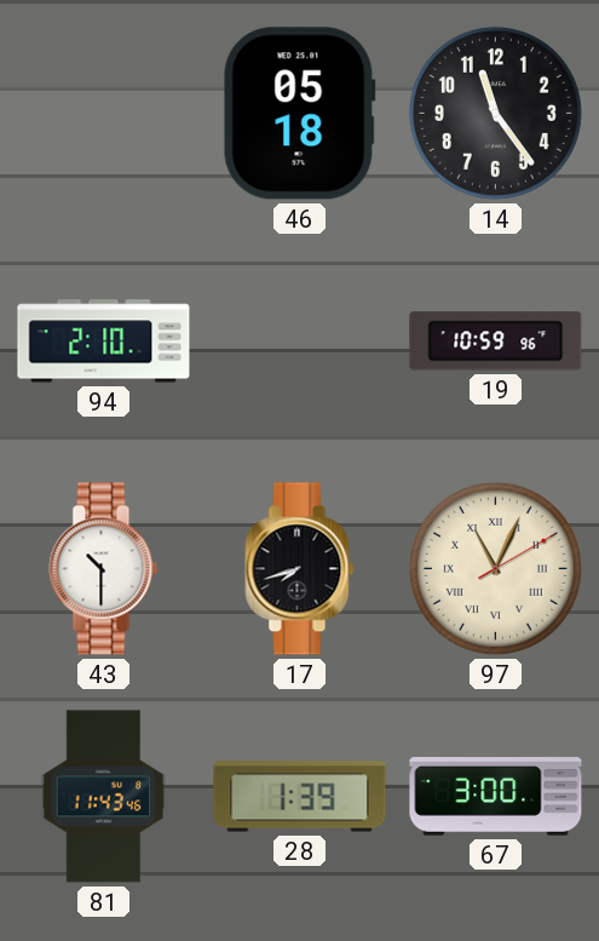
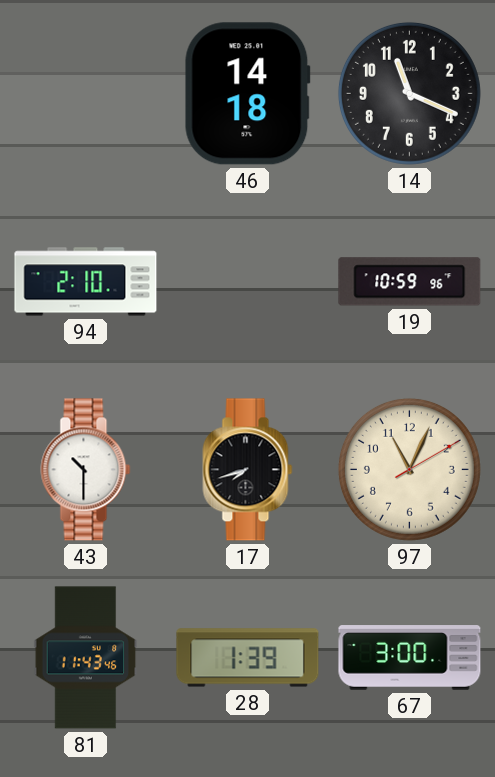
46: 05:18 -> 14:18 (247, 94)
14: 11:24 -> 11:19 (409, 93)
97 numerals: Roman -> Arabic (409, 469)
